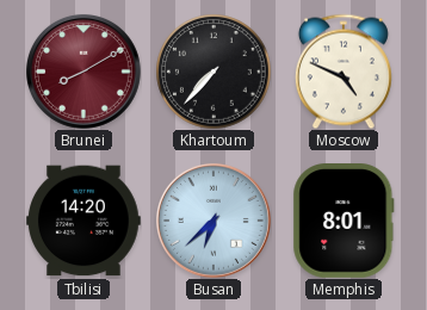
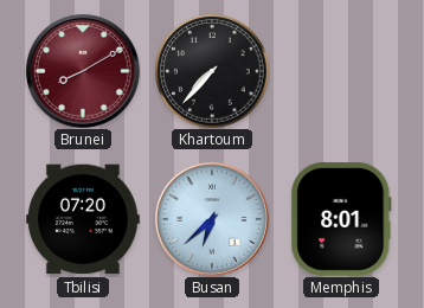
Moscow: 4:49 -> none (344, 72)
Tbilisi: 14:20 -> 07:20 (83, 219)
